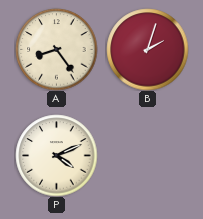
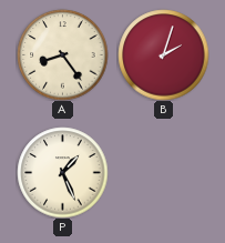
P: 4:11 -> 1:26 (62, 172)
